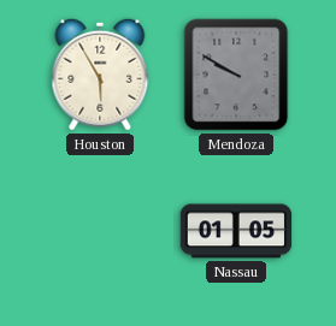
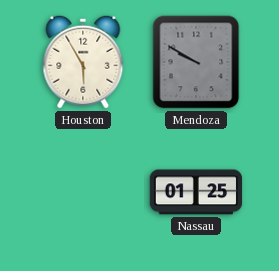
Nassau: 01:05 -> 01:25 (196, 192)
